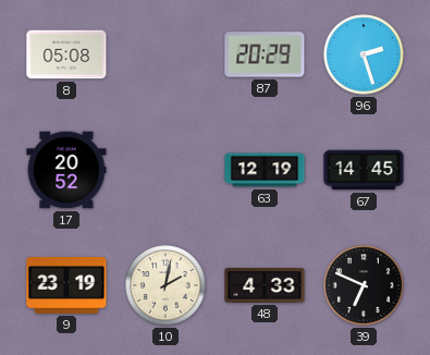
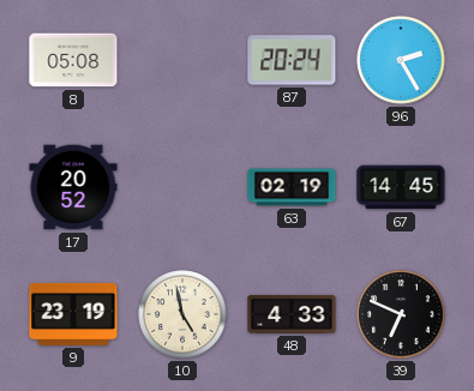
87: 20:29 -> 20:24 (292, 60)
96: 2:27 -> 2:25 (401, 60)
63: 12:19 -> 02:19 (292, 187)
10: 2:02 -> 4:58 (182, 314)
